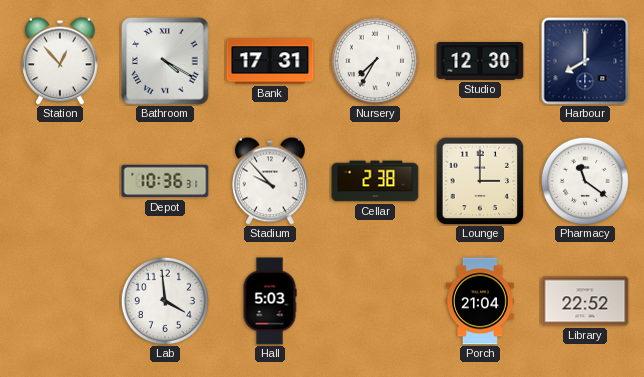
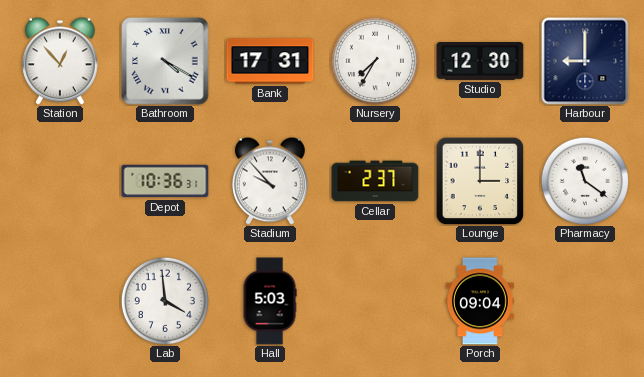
Harbour: 8:00 -> 9:00 (585, 61)
Cellar: 2:38 -> 2:37 (375, 181)
Porch: 21:04 -> 09:04 (480, 301)
Library: 22:52 -> none (585, 301)
